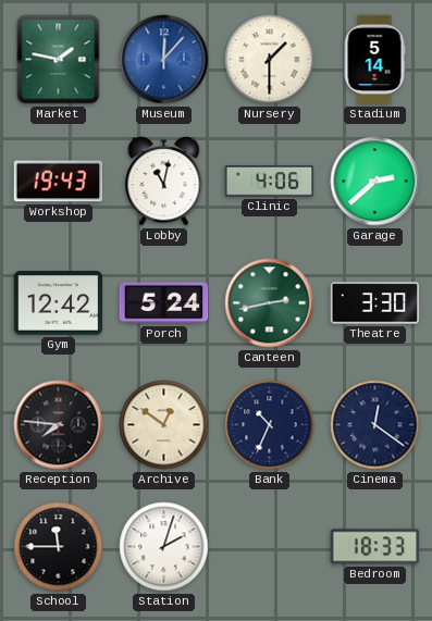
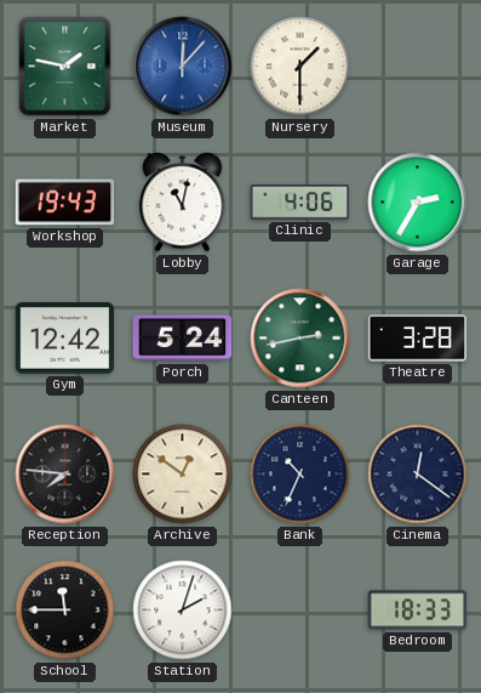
Stadium: 5:14 -> none (374, 60)
Garage: 2:38 -> 2:35 (418, 203)
Theatre: 3:30 -> 3:28 (418, 339)
